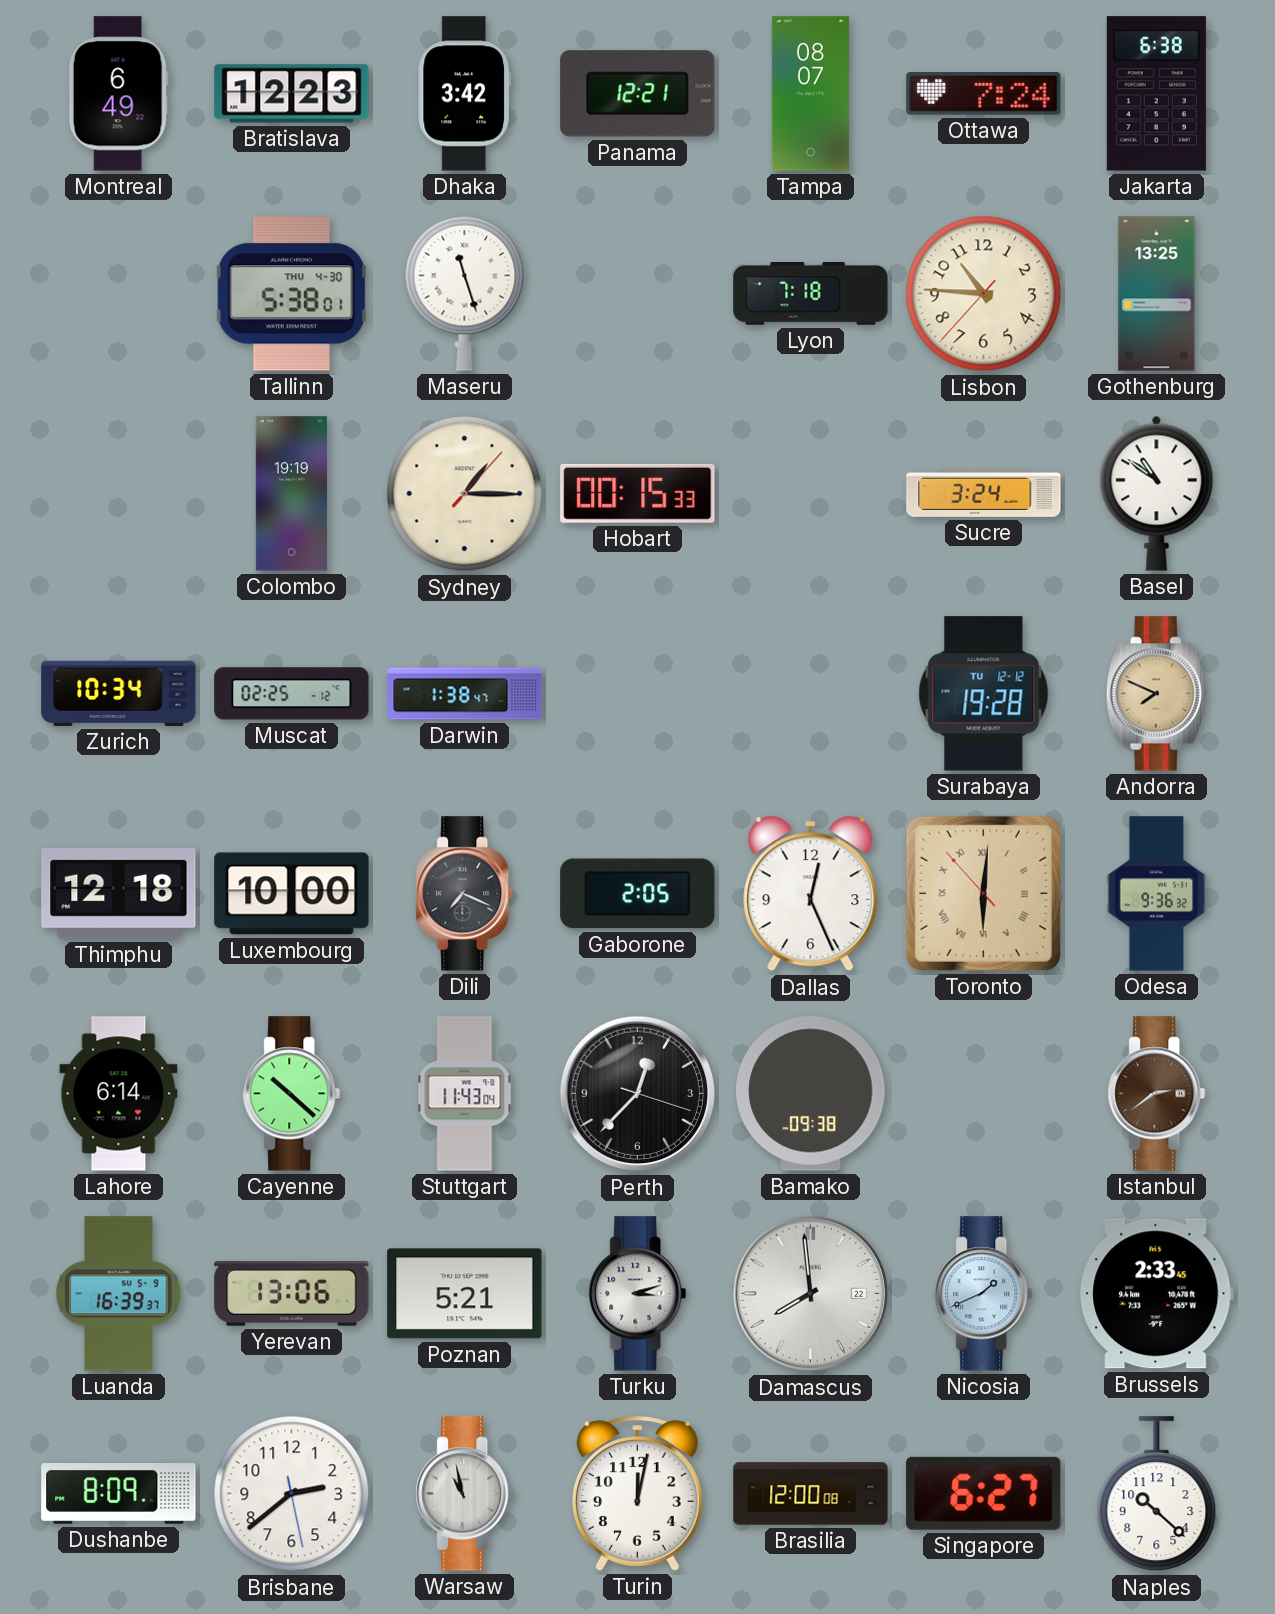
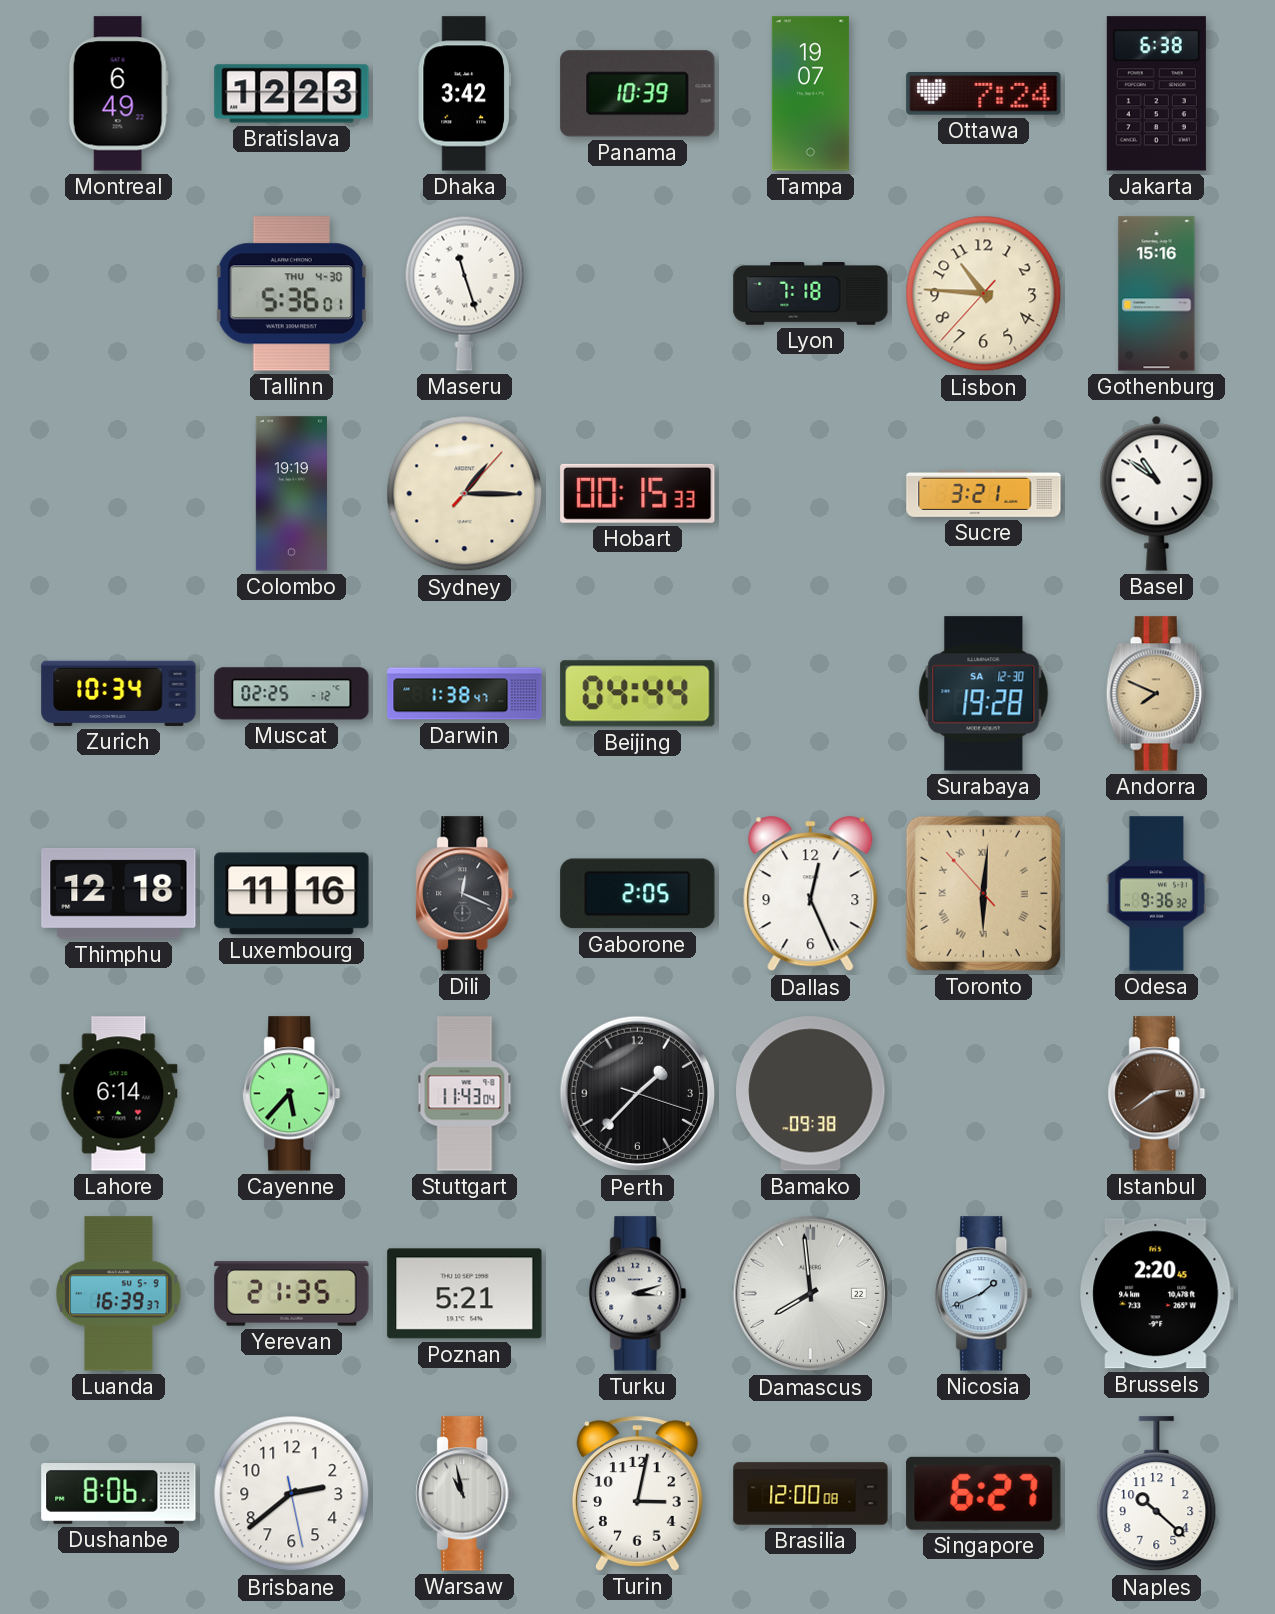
Panama: 12:21 -> 10:39 (638, 94)
Tampa: 08:07 -> 19:07 (810, 94)
Tallinn: 5:38 -> 5:36 (292, 294)
Gothenburg: 13:25 -> 15:16 (1157, 294)
Sucre: 3:24 -> 3:21 (984, 493)
Beijing: none -> 04:44 (638, 694)
Surabaya date: TU 12-12 -> SA 12-30 (984, 694)
Luxembourg: 10:00 -> 11:16 (292, 894)
Dili: 7:19 -> 12:19 (465, 894)
Cayenne: 10:22 -> 5:37 (292, 1094)
Perth: 12:37 -> 1:37 (638, 1094)
Yerevan: 13:06 -> 21:35 (292, 1294)
Brussels: 2:33 -> 2:20 (1157, 1294)
Dushanbe: 8:09 -> 8:06 (119, 1494)
Turin: 12:02 -> 3:02 (637, 1494)
